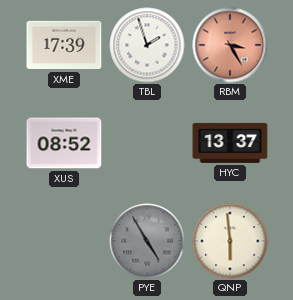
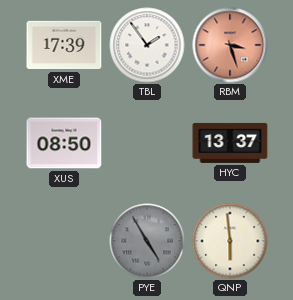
TBL: 1:57 -> 1:54 (147, 45)
RBM: 3:25 -> 3:27 (230, 45)
XUS: 08:52 -> 08:50 (64, 143)
